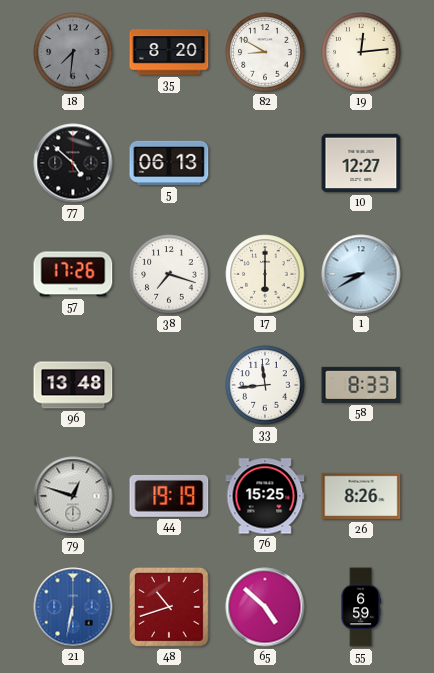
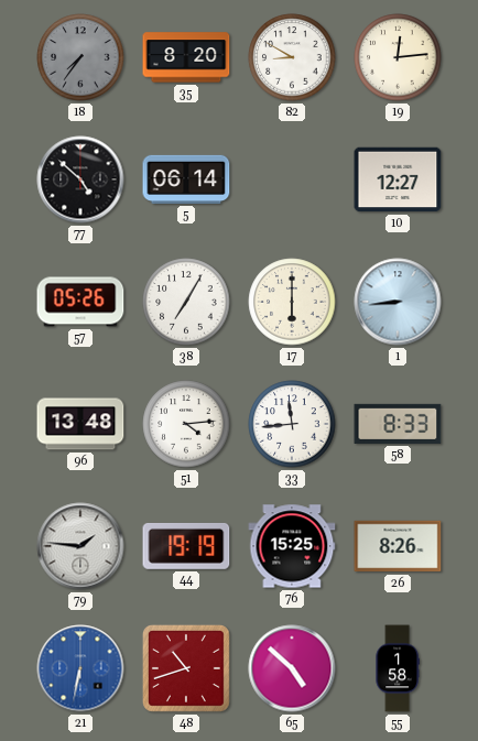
18: 7:31 -> 7:36 (80, 57)
5: 06:13 -> 06:14 (186, 179)
57: 17:26 -> 05:26 (80, 302)
38: 7:18 -> 7:05 (186, 302)
1: 8:40 -> 8:44 (398, 302)
51: none -> 4:14 (186, 424)
79: 12:48 -> 1:46 (80, 546)
55: 6:59 -> 1:58 (398, 668)
